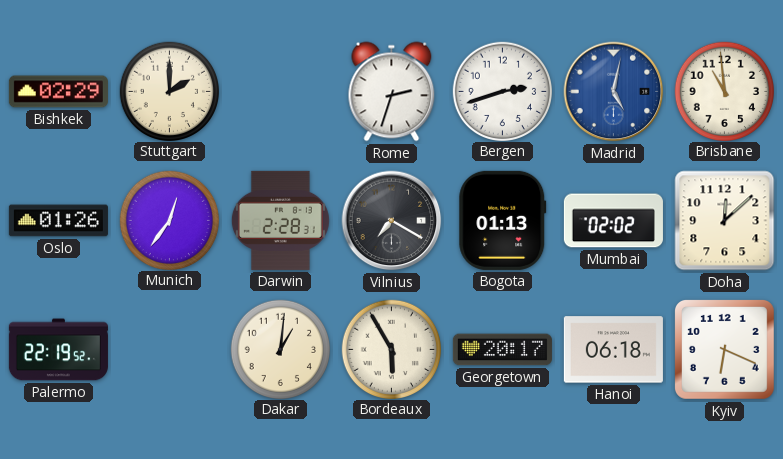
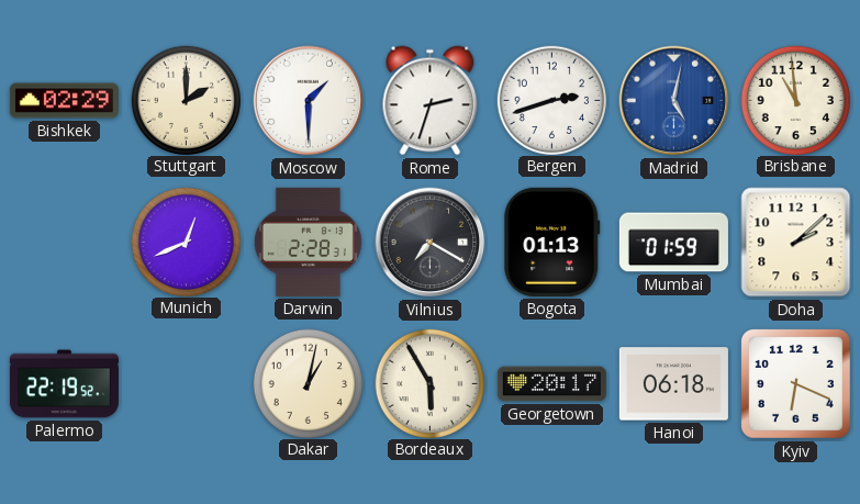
Moscow: none -> 1:30 (309, 101)
Oslo: 01:26 -> none (58, 221)
Munich: 12:36 -> 12:41 (186, 242)
Mumbai: 02:02 -> 01:59 (673, 243)
Doha: 12:08 -> 2:08 (796, 243)
Dakar: 1:01 -> 1:02 (308, 383)
